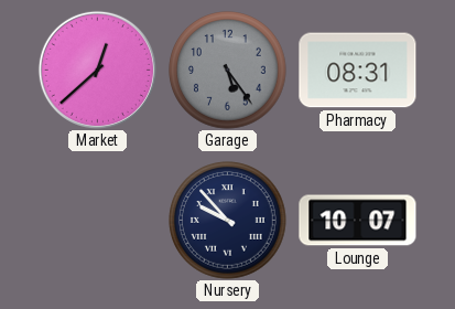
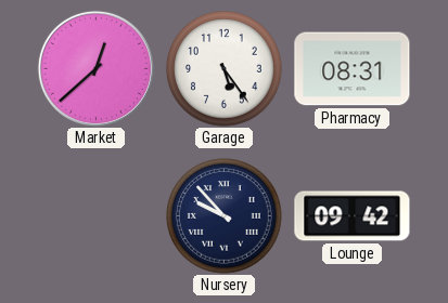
Garage dial: grey -> white (225, 69)
Lounge: 10:07 -> 09:42 (353, 216)
